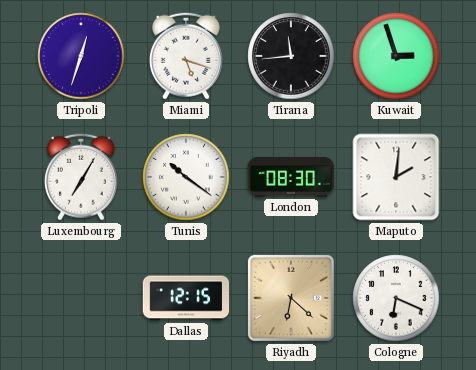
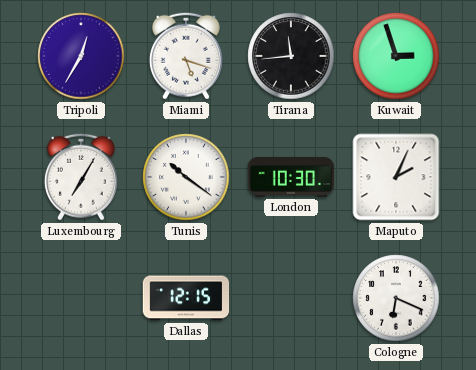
Tripoli: 12:33 -> 12:35 (81, 56)
London: 08:30 -> 10:30 (291, 177)
Maputo: 2:01 -> 2:04 (396, 177)
Riyadh: 6:22 -> none (291, 298)
